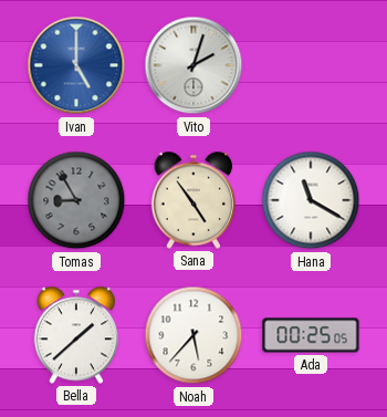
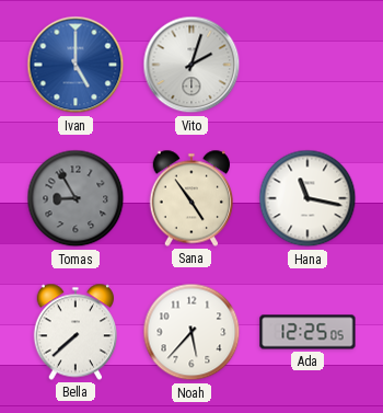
Hana: 11:20 -> 11:17 (307, 198)
Bella: 1:38 -> 7:38 (74, 332)
Ada: 00:25 -> 12:25 (307, 332)
